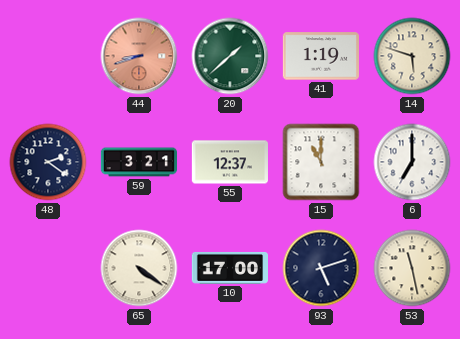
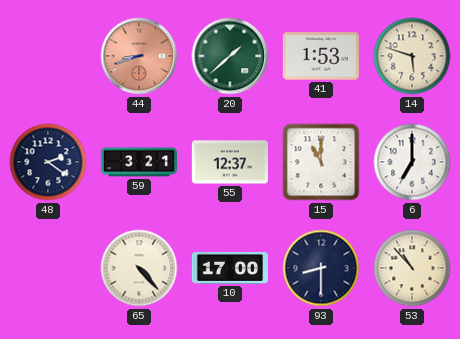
41: 1:19 -> 1:53 (321, 56)
65: 4:21 -> 4:23 (139, 268)
93: 5:12 -> 8:30 (321, 268)
53: 11:28 -> 10:53 (412, 268)
